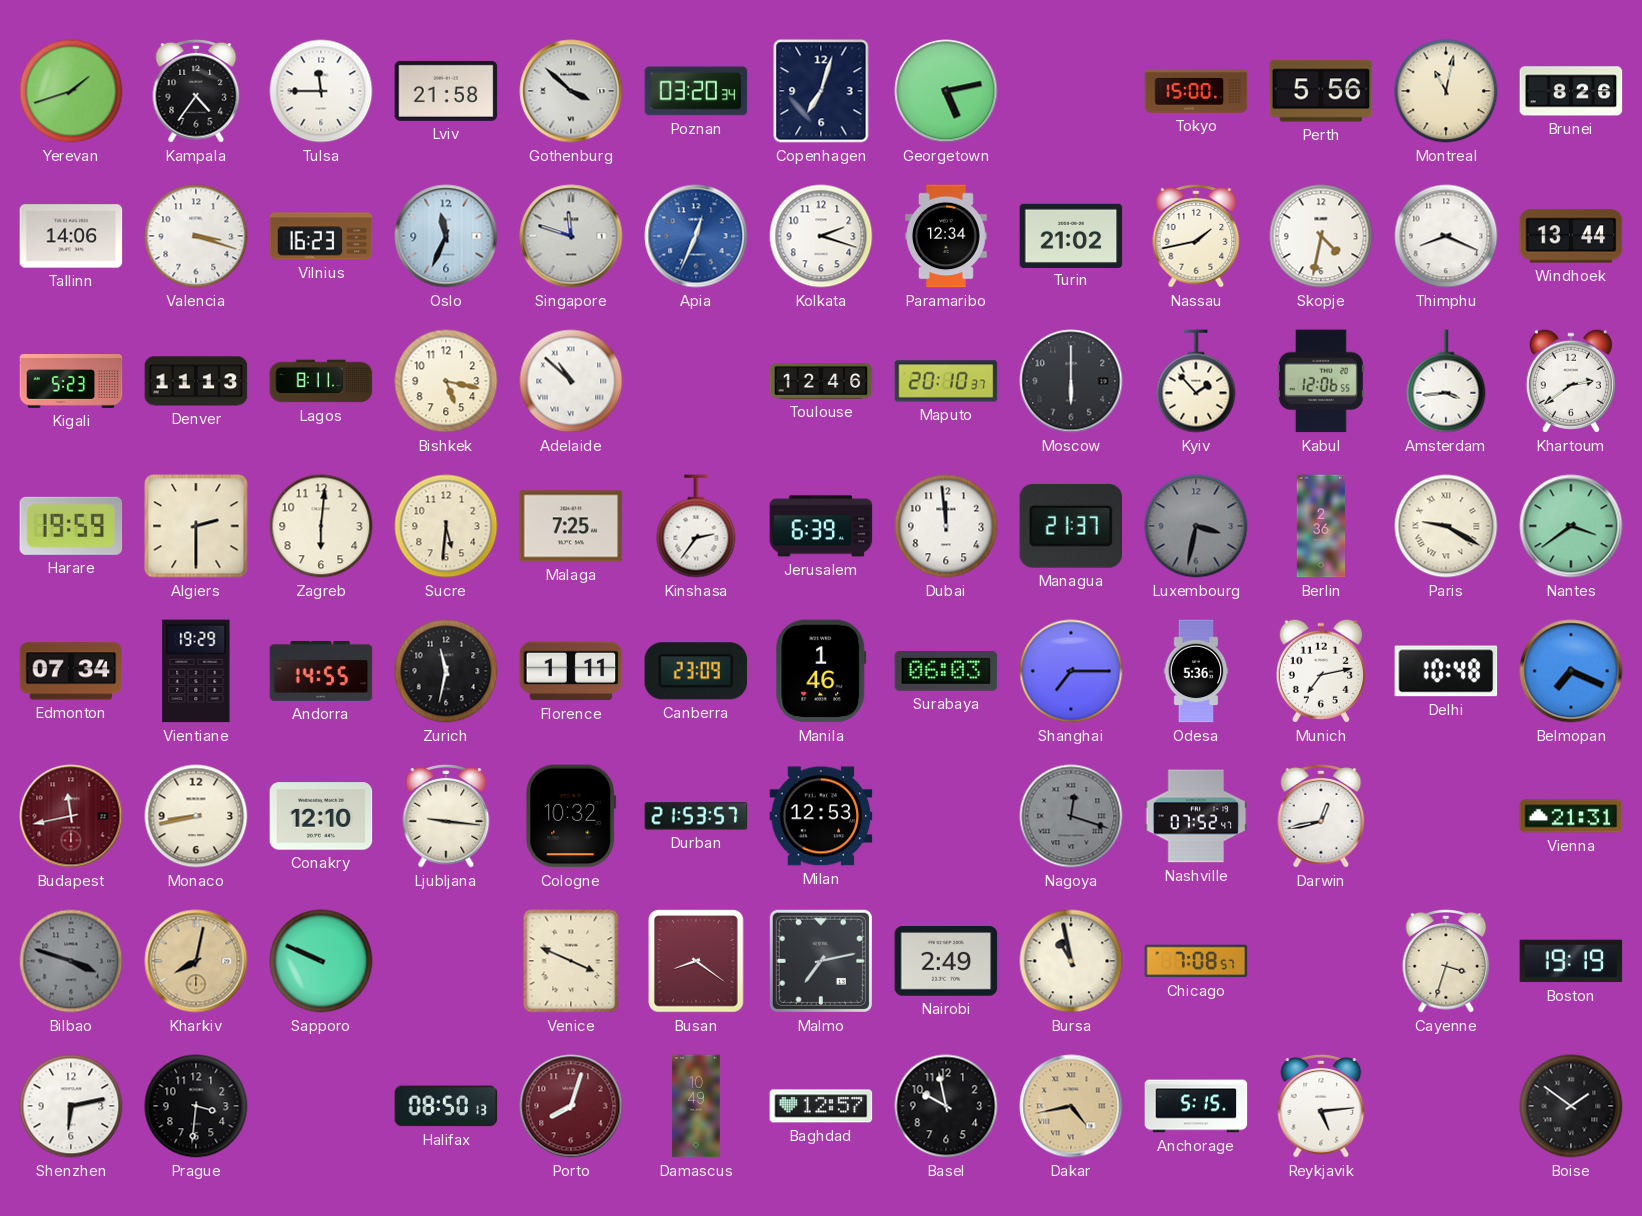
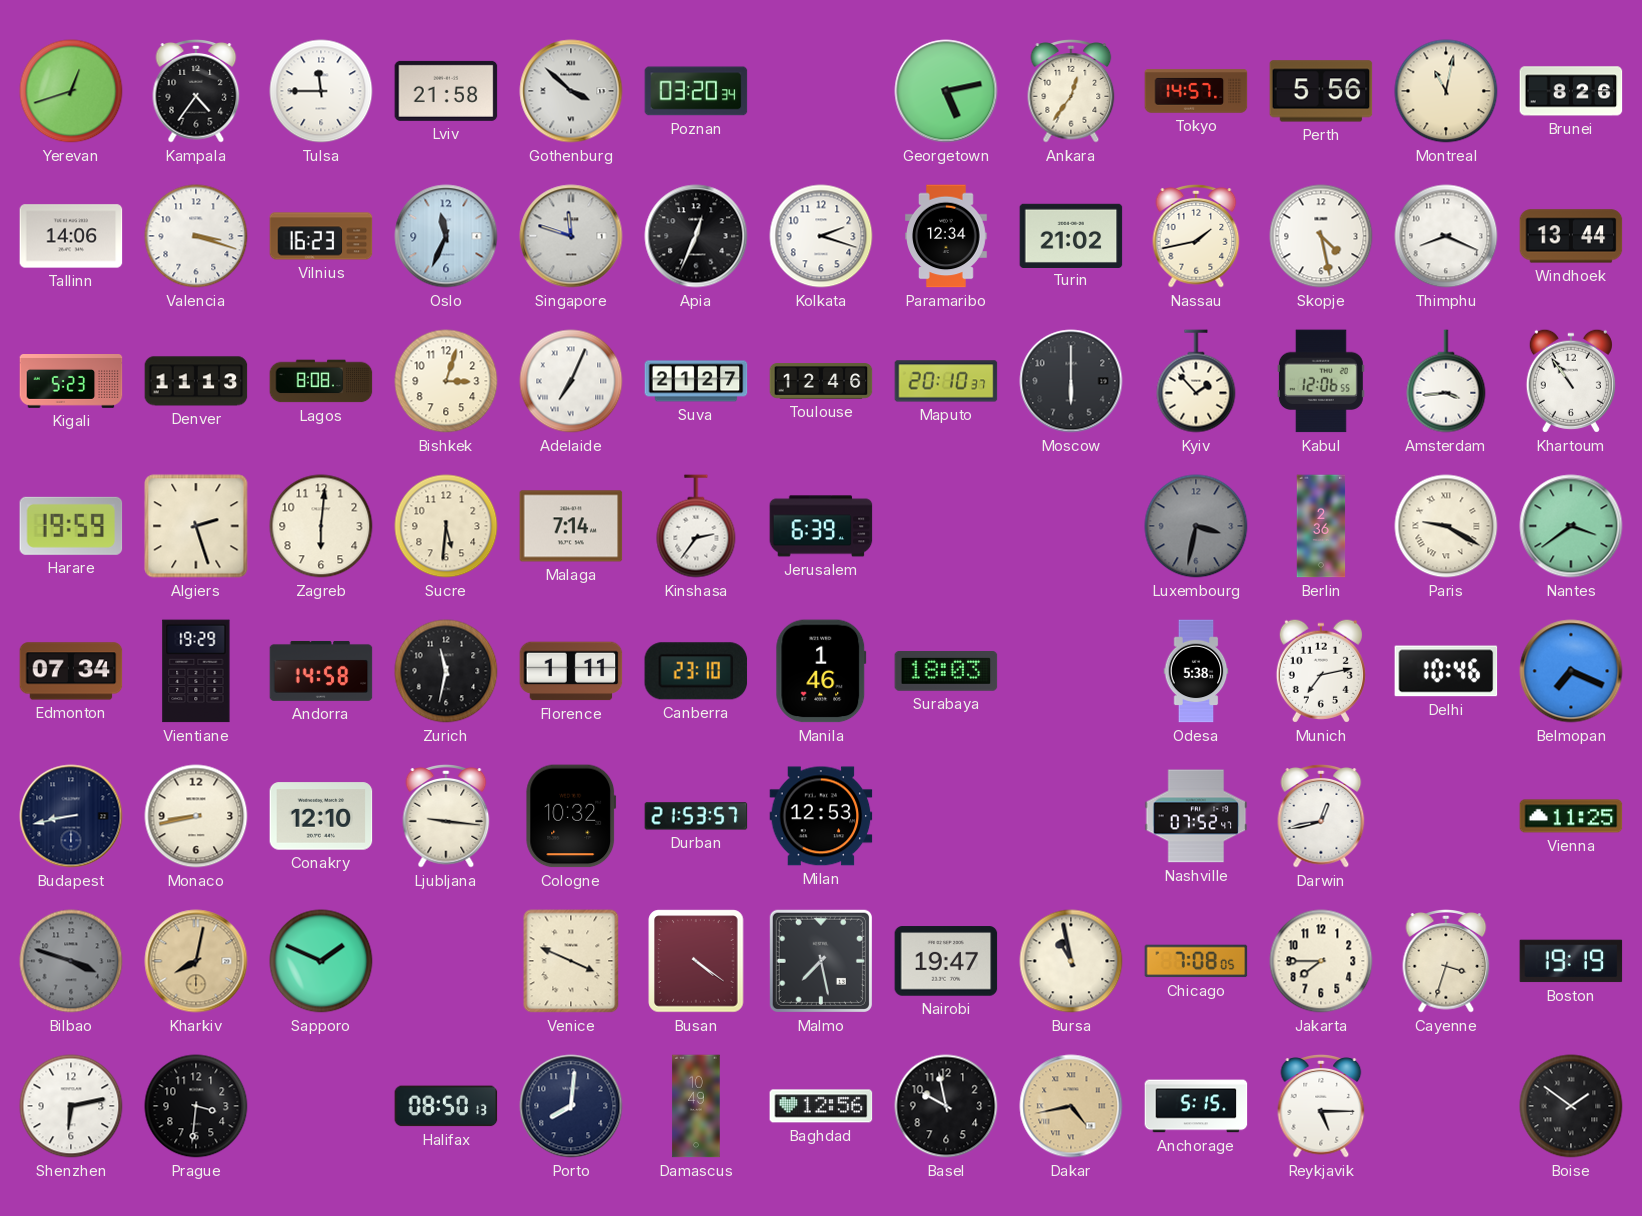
Yerevan: 1:42 -> 12:42 (71, 91)
Copenhagen: 7:03 -> none (821, 91)
Ankara: none -> 12:36 (1071, 92)
Tokyo: 15:00 -> 14:57 (1196, 91)
Apia dial: blue -> black (696, 236)
Skopje: 4:32 -> 4:28 (1321, 236)
Lagos: 8:11 -> 8:08 (321, 381)
Bishkek: 5:17 -> 3:03 (446, 381)
Adelaide: 10:52 -> 7:04 (571, 381)
Suva: none -> 21:27 (696, 381)
Khartoum: 2:39 -> 10:54 (1571, 381)
Algiers: 2:30 -> 2:27 (196, 526)
Malaga: 7:25 -> 7:14 (571, 526)
Dubai: 11:59 -> none (946, 526)
Managua: 21:37 -> none (1071, 526)
Andorra: 14:55 -> 14:58 (321, 671)
Canberra: 23:09 -> 23:10 (696, 671)
Surabaya: 06:03 -> 18:03 (946, 672)
Shanghai: 7:15 -> none (1071, 671)
Odesa: 5:36 -> 5:38 (1196, 671)
Delhi: 10:48 -> 10:46 (1446, 671)
Budapest: 11:43 -> 8:43 (71, 816)
Budapest dial: burgundy -> navy (71, 816)
Nagoya: 12:18 -> none (1071, 816)
Vienna: 21:31 -> 11:25 (1571, 816)
Sapporo: 9:49 -> 1:49 (321, 961)
Busan: 8:21 -> 4:21 (696, 961)
Malmo: 7:13 -> 7:28 (821, 961)
Nairobi: 2:49 -> 19:47 (946, 961)
Chicago: 7:08:57 -> 7:08:05 (1196, 961)
Jakarta: none -> 7:45 (1321, 961)
Porto: 8:03 -> 8:01 (571, 1106)
Porto dial: burgundy -> navy (571, 1106)
Baghdad: 12:57 -> 12:56 (821, 1106)
Reykjavik: 5:14 -> 5:15 (1321, 1107)
